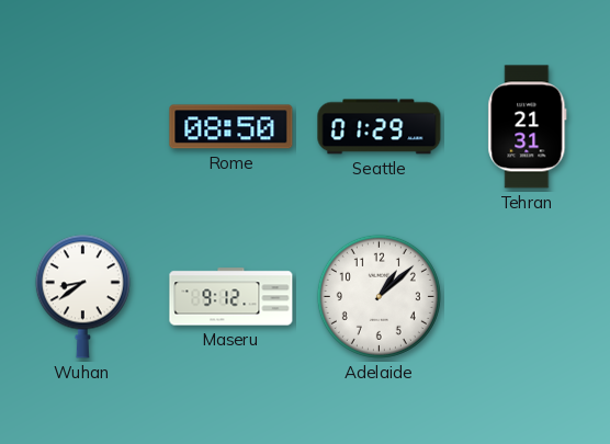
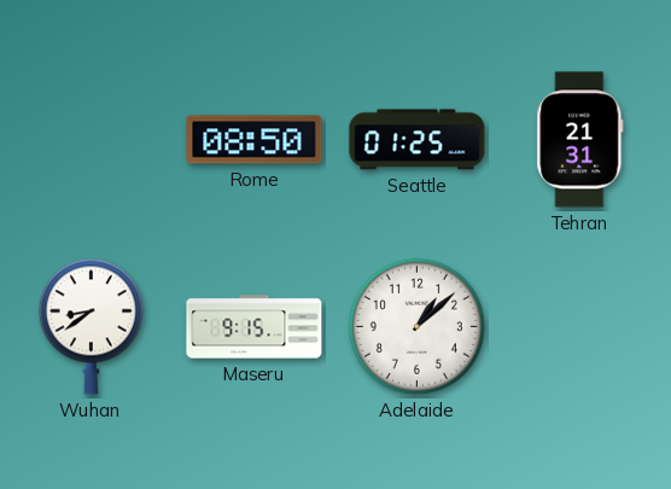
Seattle: 01:29 -> 01:25 (418, 140)
Maseru: 9:12 -> 9:15 (255, 327)
